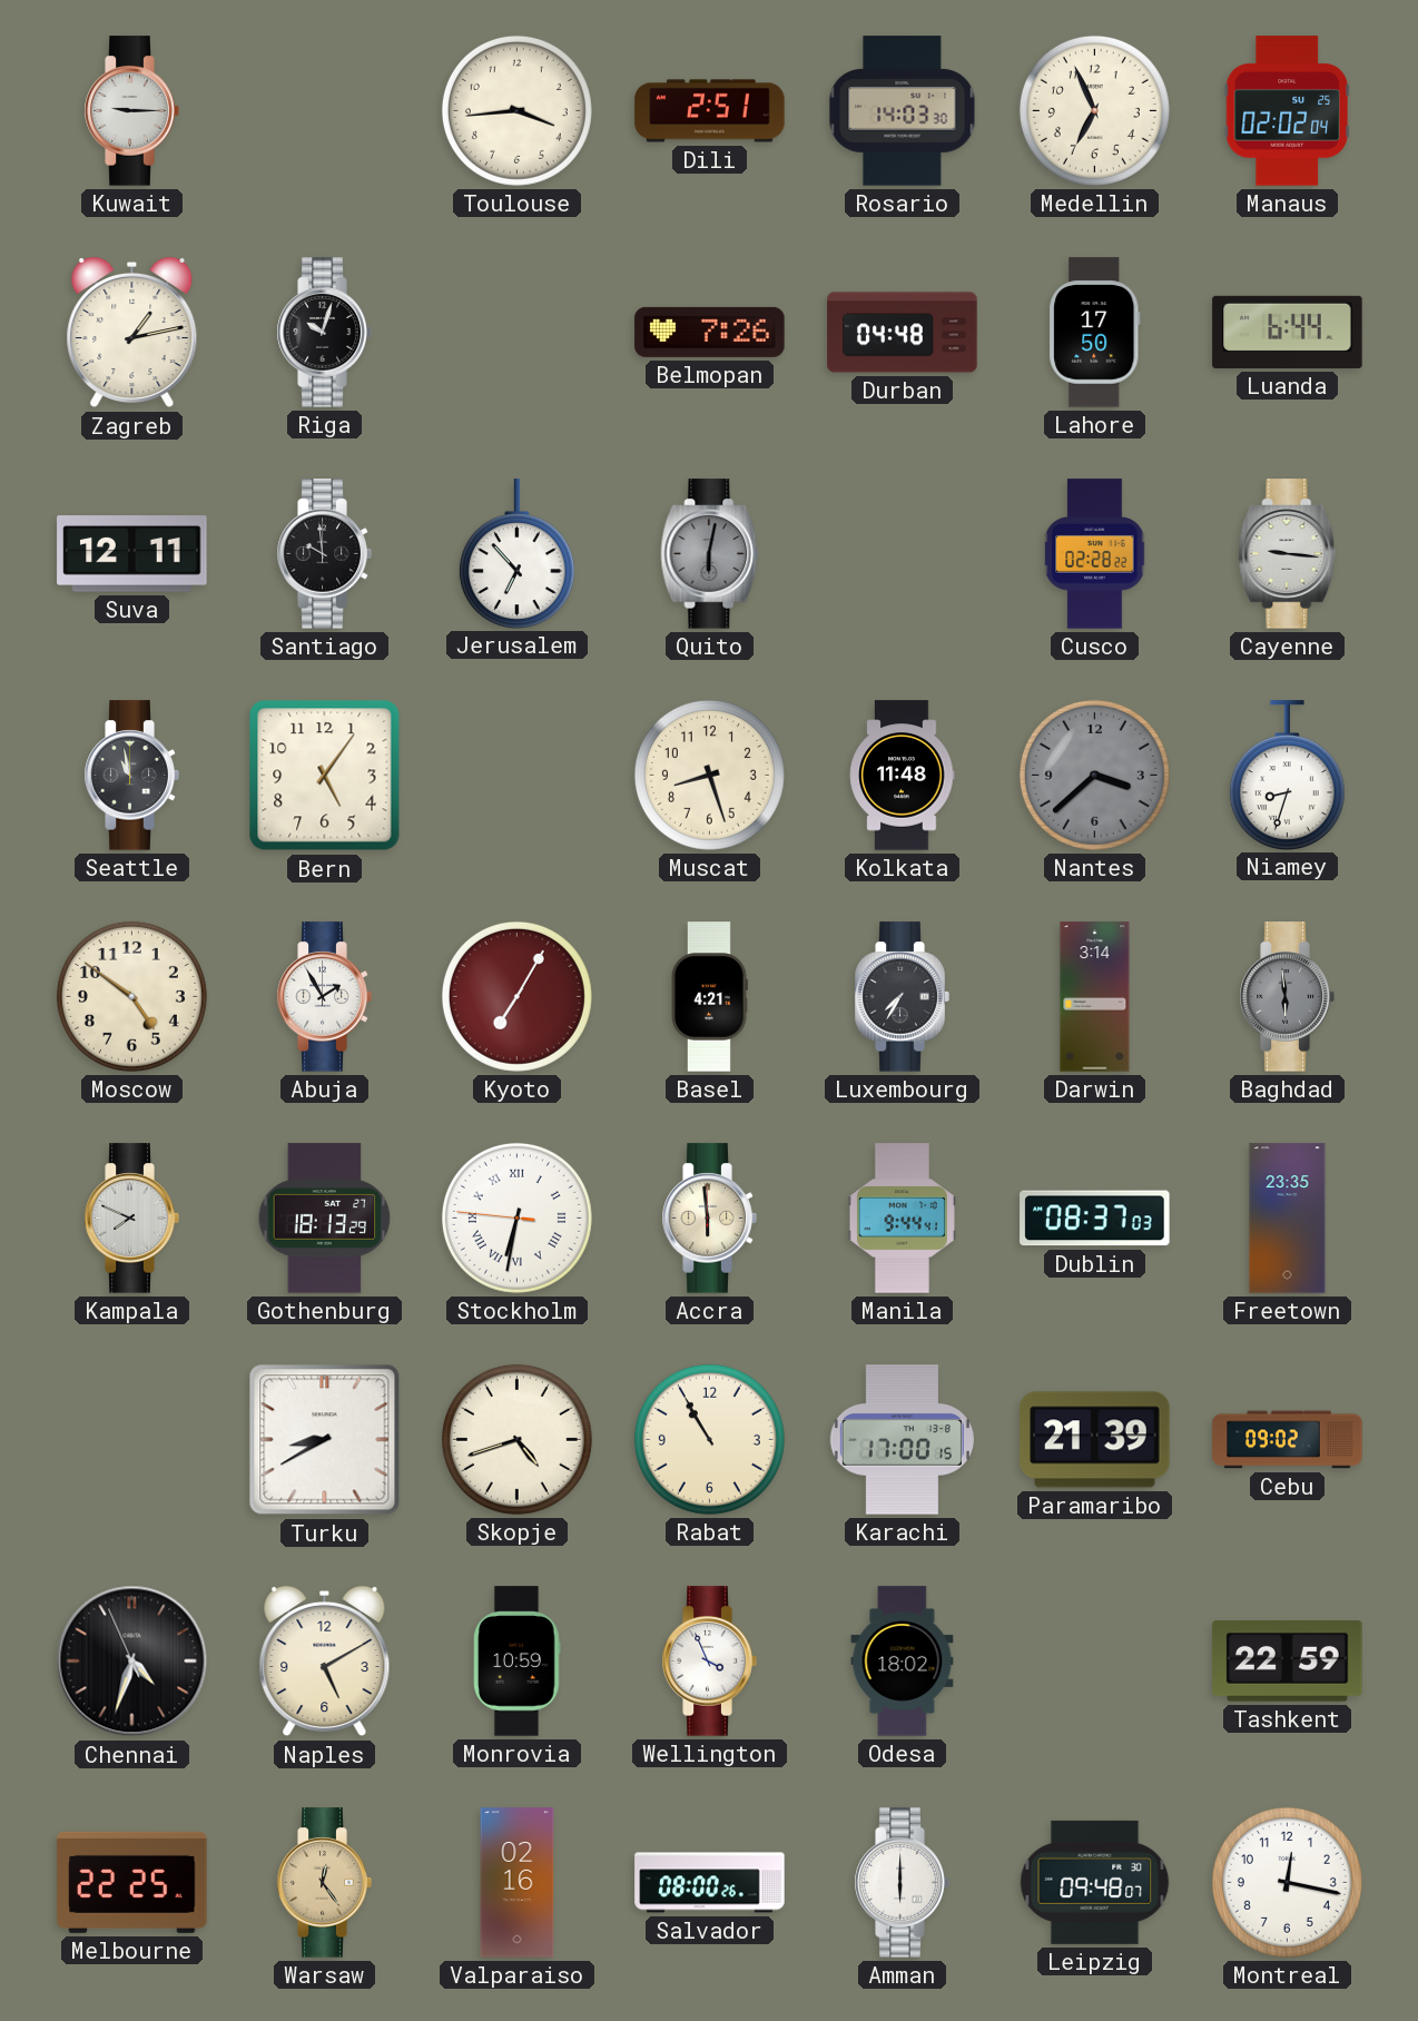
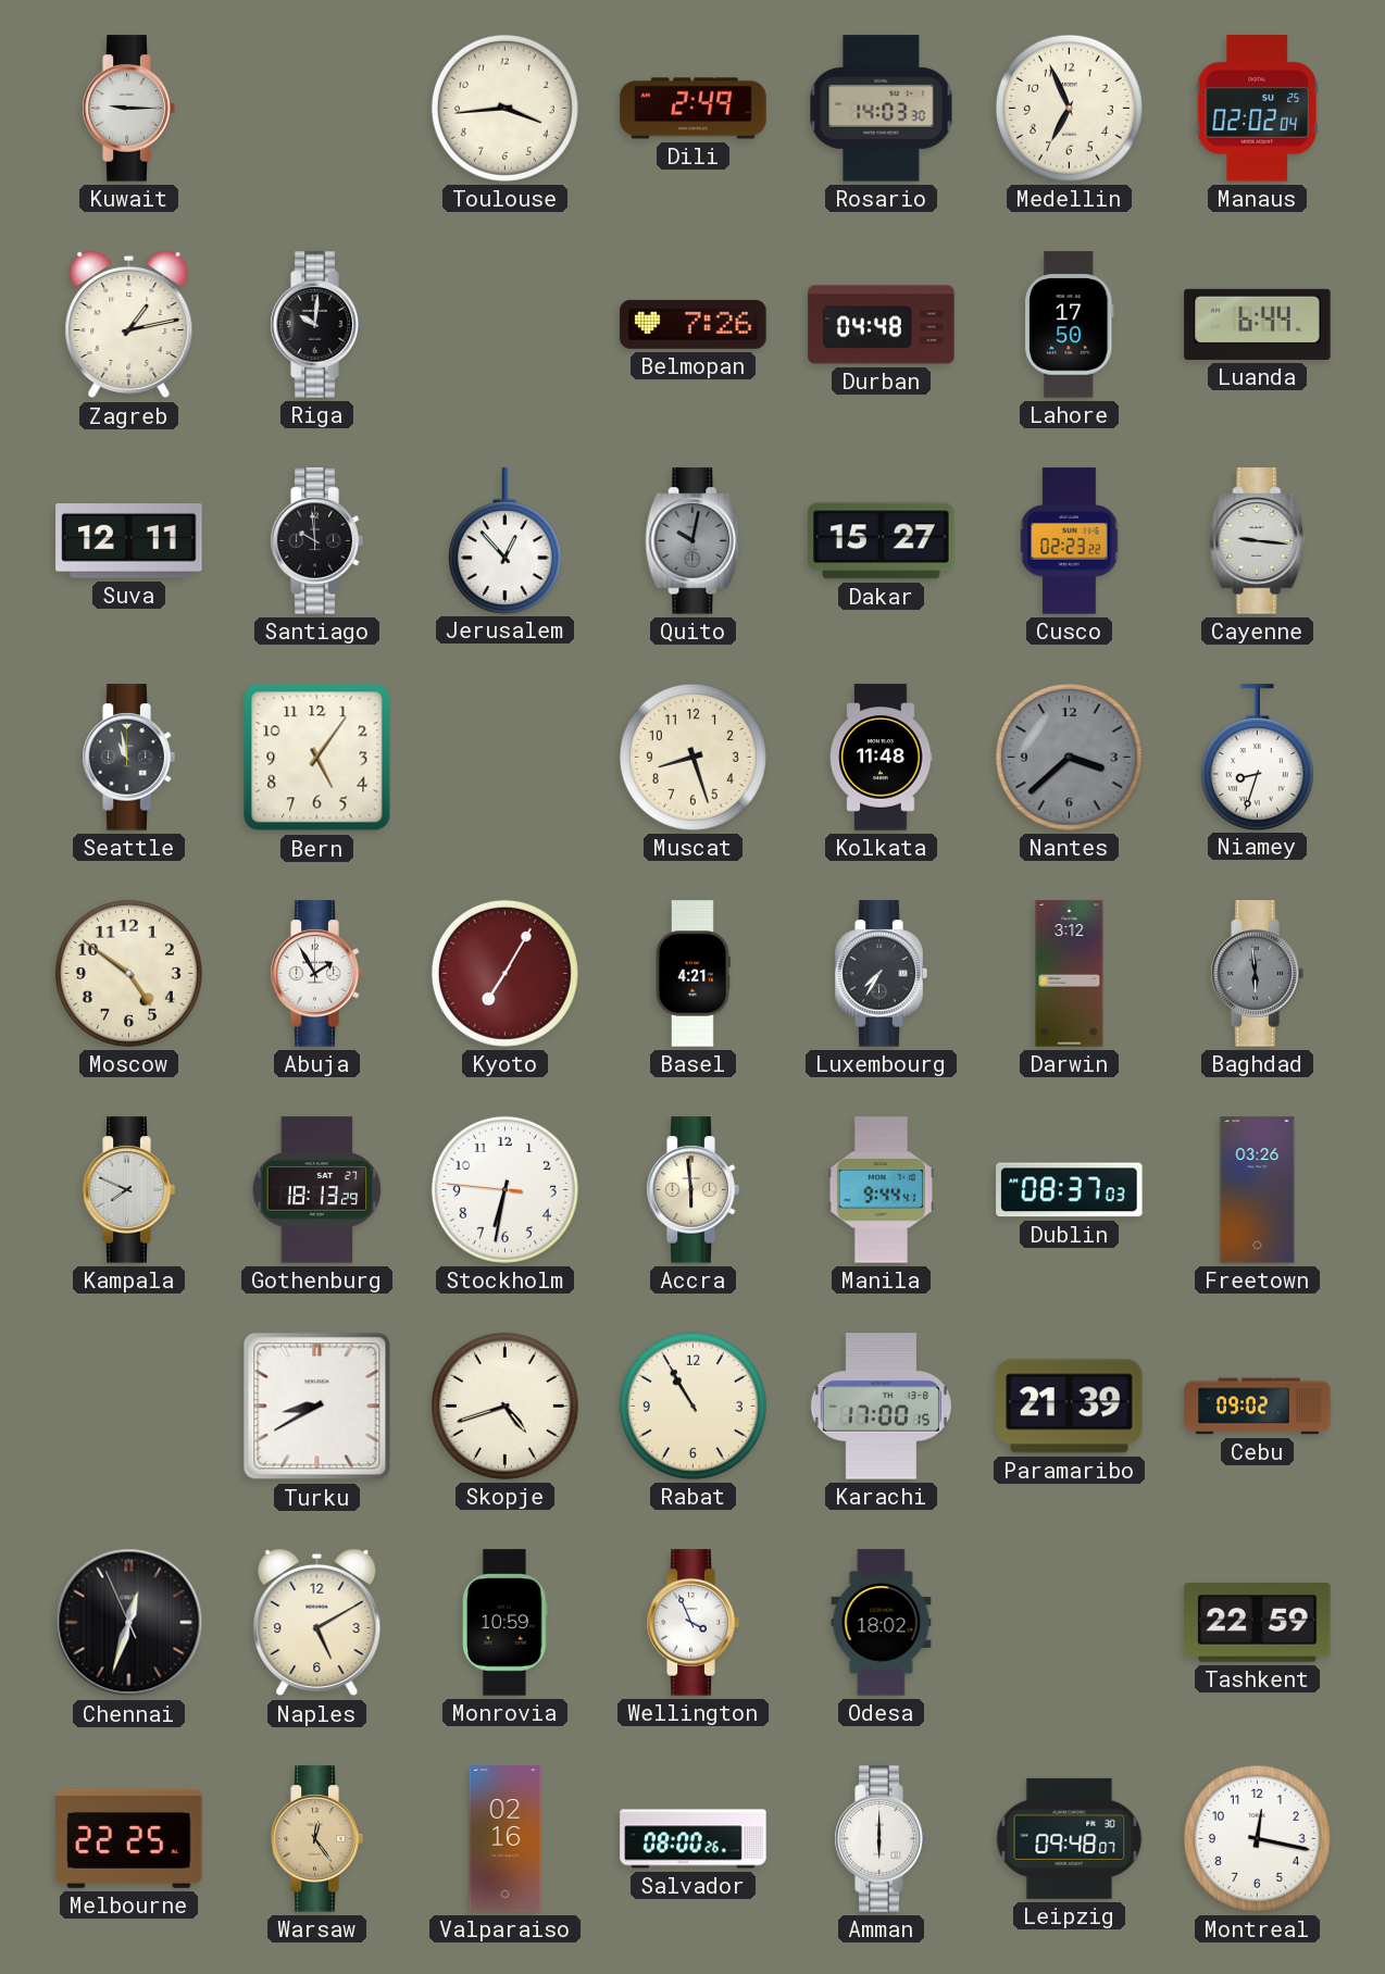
Dili: 2:51 -> 2:49 (694, 109)
Riga: 10:03 -> 10:01 (316, 325)
Jerusalem: 6:53 -> 12:53 (504, 540)
Quito: 6:02 -> 10:02 (694, 541)
Dakar: none -> 15:27 (882, 541)
Cusco: 02:28 -> 02:23 (1070, 541)
Darwin: 3:14 -> 3:12 (1070, 974)
Stockholm numerals: Roman -> Arabic (504, 1189)
Freetown: 23:35 -> 03:26 (1258, 1190)
Chennai: 4:32 -> 12:32 (129, 1623)
